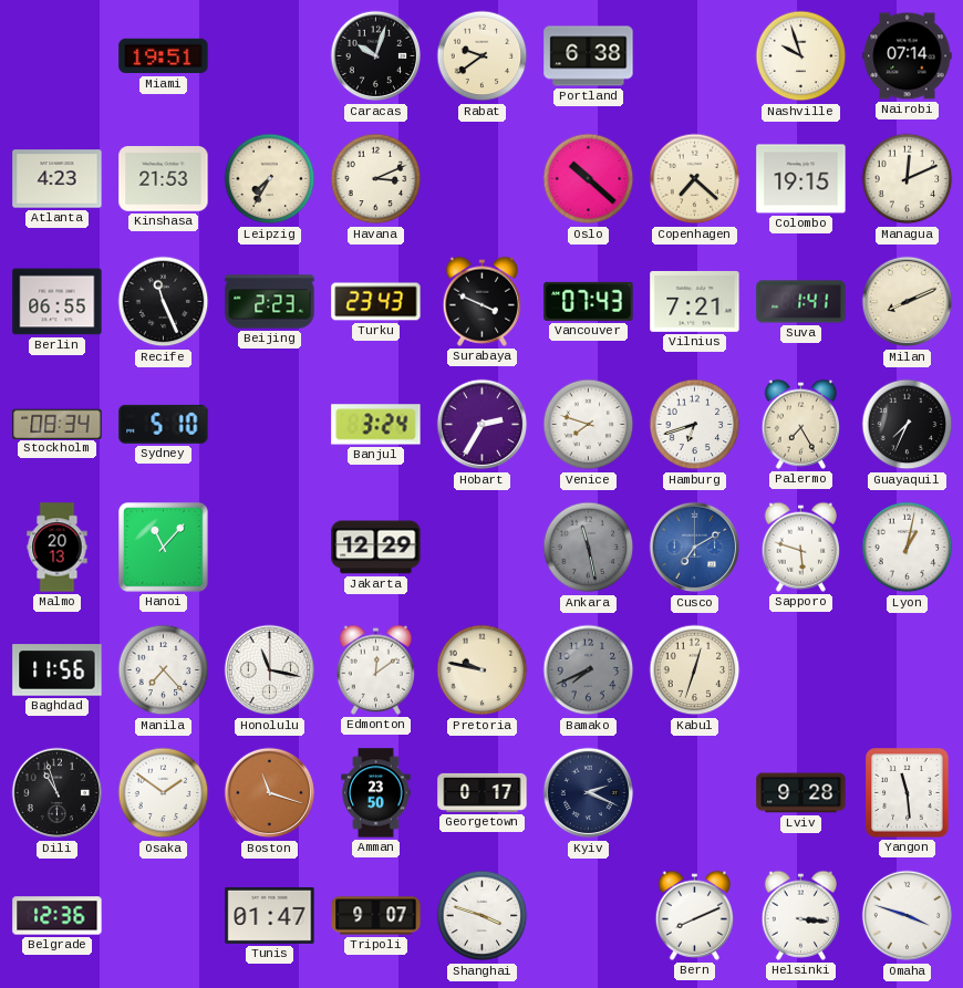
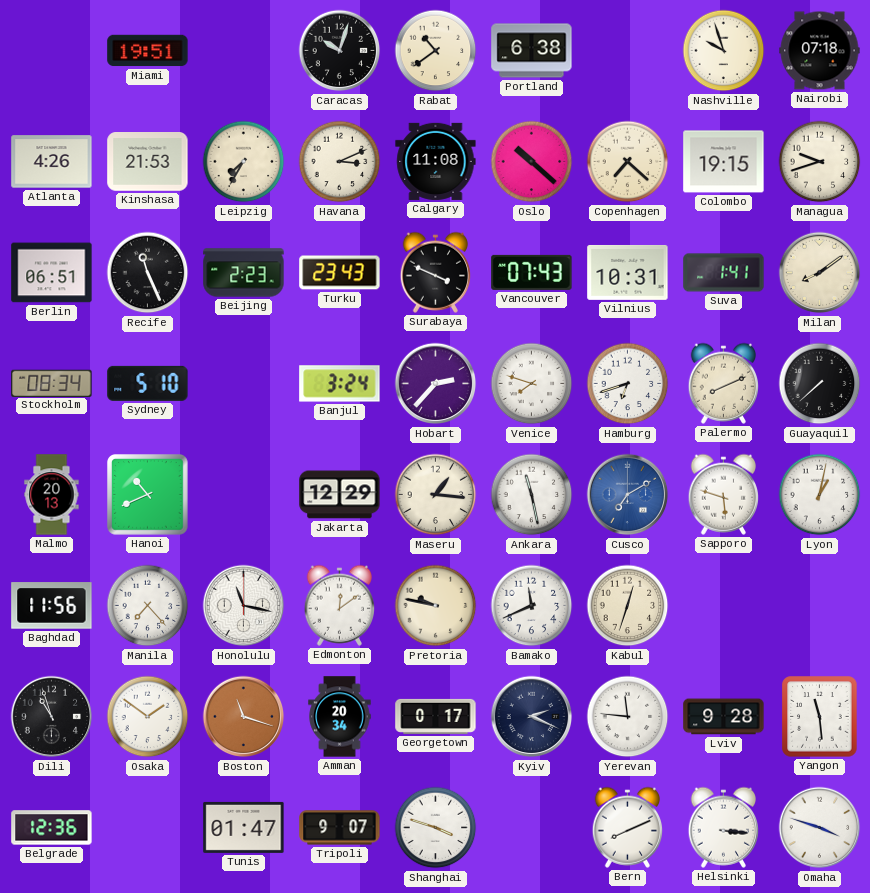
Rabat: 9:39 -> 10:39 (436, 51)
Nairobi: 07:14 -> 07:18 (820, 51)
Atlanta: 4:23 -> 4:26 (52, 162)
Calgary: none -> 11:08 (436, 161)
Managua: 12:11 -> 9:42 (820, 162)
Berlin: 06:55 -> 06:51 (52, 273)
Vilnius: 7:21 -> 10:31 (628, 272)
Milan: 8:11 -> 8:09 (820, 273)
Hobart: 2:35 -> 2:37 (436, 384)
Palermo: 7:25 -> 8:11 (724, 383)
Guayaquil: 7:34 -> 7:38 (820, 384)
Hanoi: 11:07 -> 10:41 (148, 495)
Maseru: none -> 1:16 (436, 495)
Ankara dial: grey -> white (532, 495)
Bamako: 7:41 -> 11:41 (532, 606)
Bamako dial: grey -> white (532, 606)
Amman: 23:50 -> 20:34 (340, 717)
Yerevan: none -> 11:46 (628, 717)
